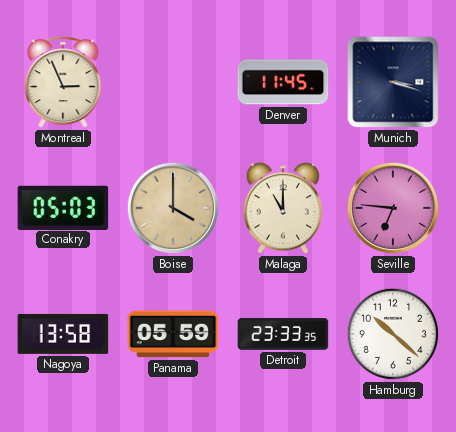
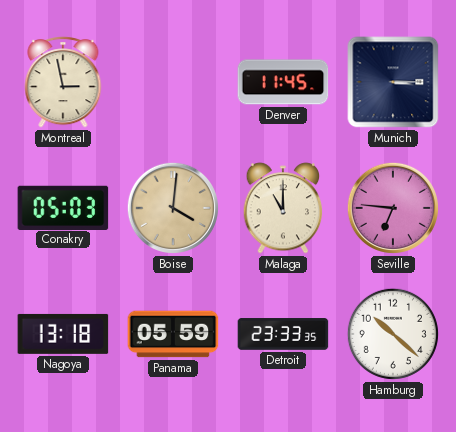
Montreal: 2:56 -> 2:58 (63, 82)
Munich: 3:18 -> 3:15 (393, 82)
Boise: 4:00 -> 4:01 (173, 208)
Nagoya: 13:58 -> 13:18 (63, 334)
